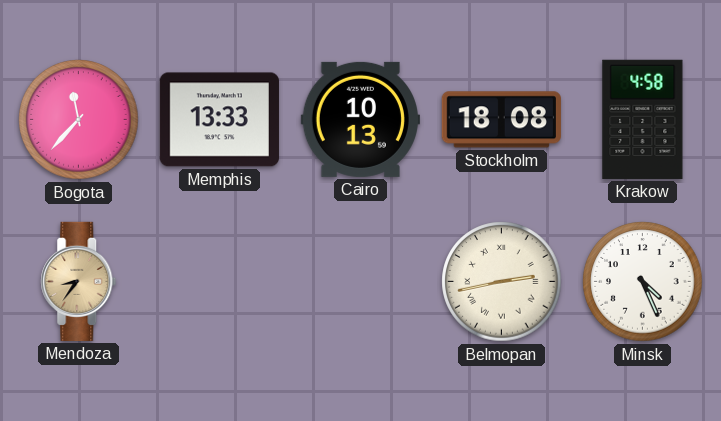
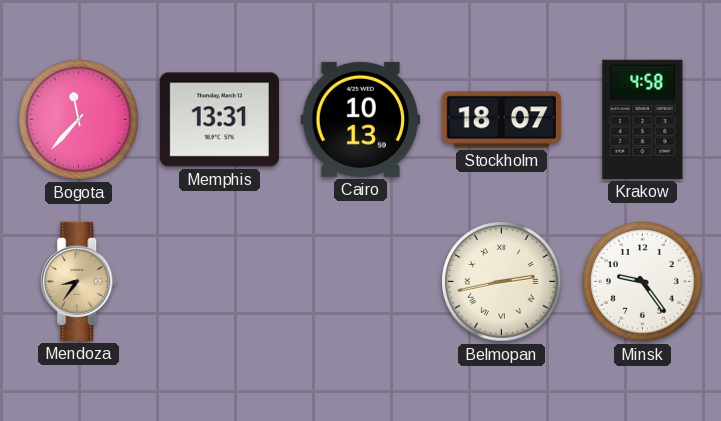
Memphis: 13:33 -> 13:31 (219, 120)
Stockholm: 18:08 -> 18:07 (501, 120)
Minsk: 4:26 -> 9:24 (643, 282)
